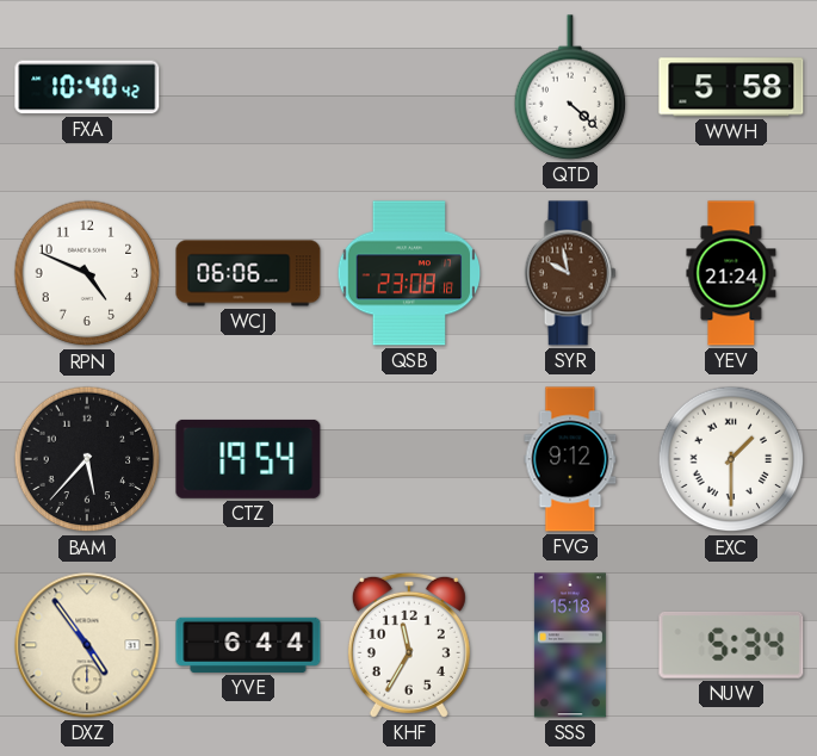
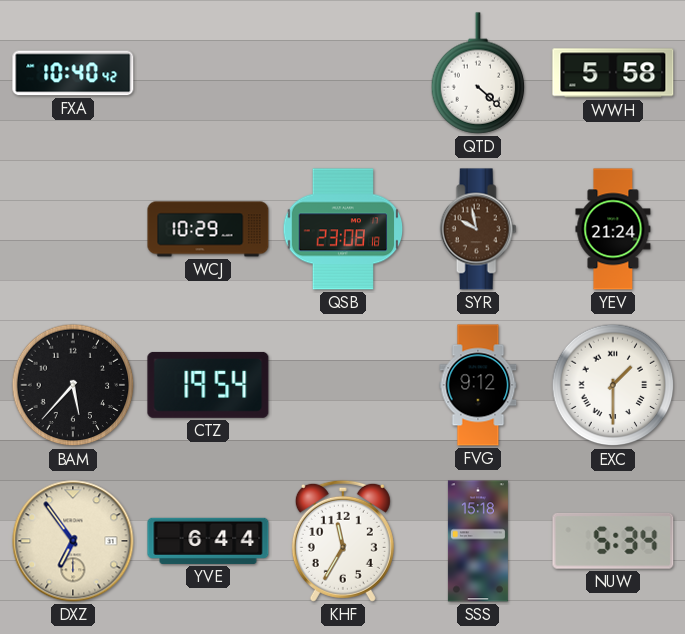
RPN: 4:49 -> none (87, 273)
WCJ: 06:06 -> 10:29 (208, 229)
DXZ: 4:54 -> 6:54 (73, 541)
